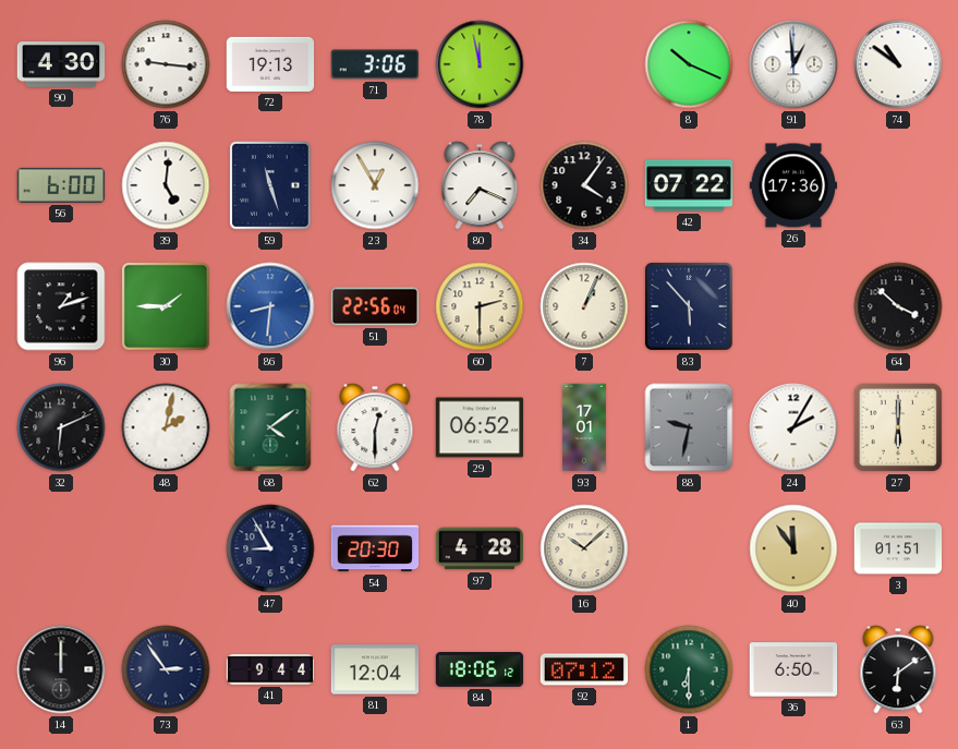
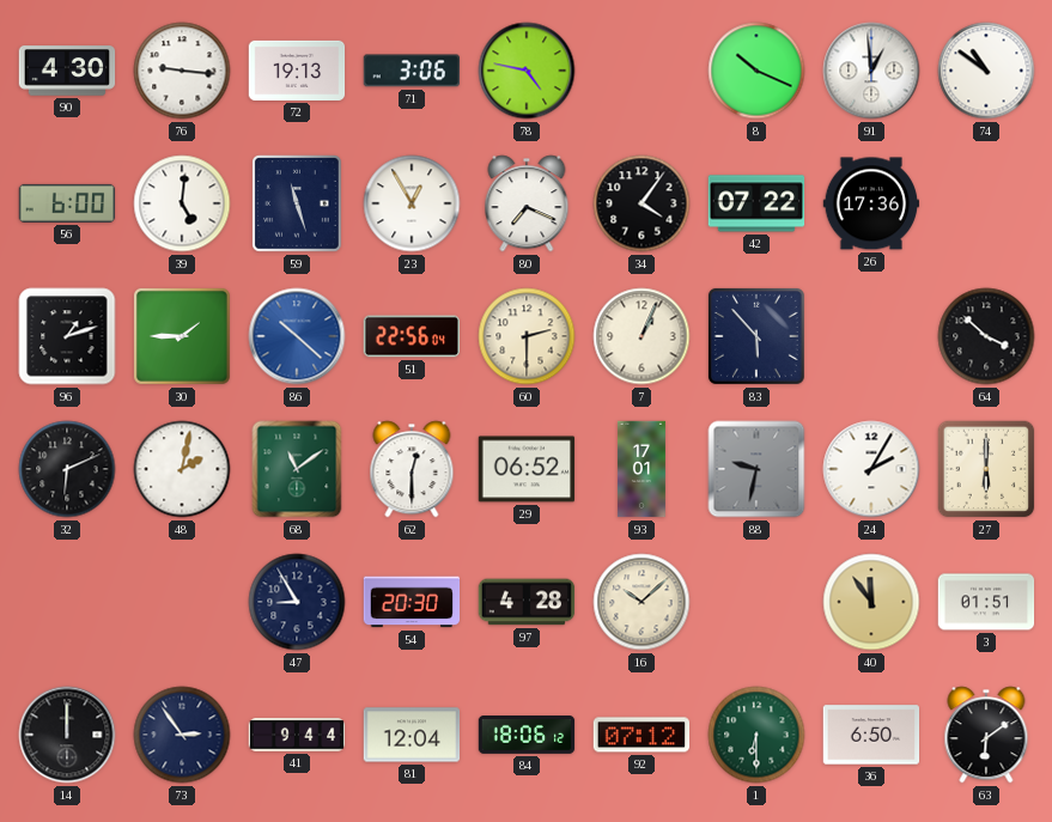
78: 11:58 -> 4:47 (527, 71)
86: 8:31 -> 10:22 (297, 336)
68: 4:09 -> 11:09 (297, 469)
